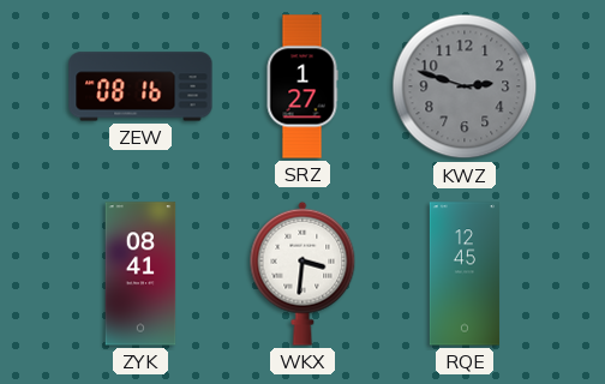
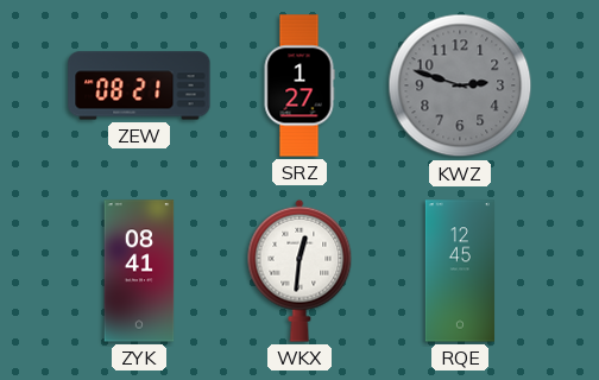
ZEW: 08:16 -> 08:21 (139, 85)
WKX: 3:31 -> 12:31 (299, 271)
